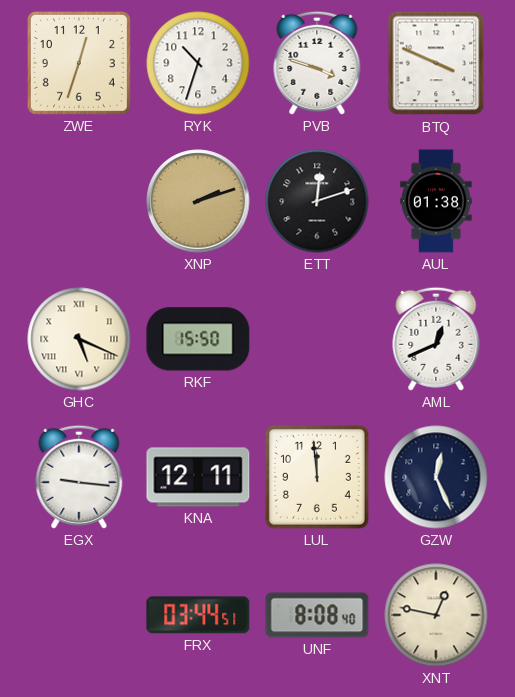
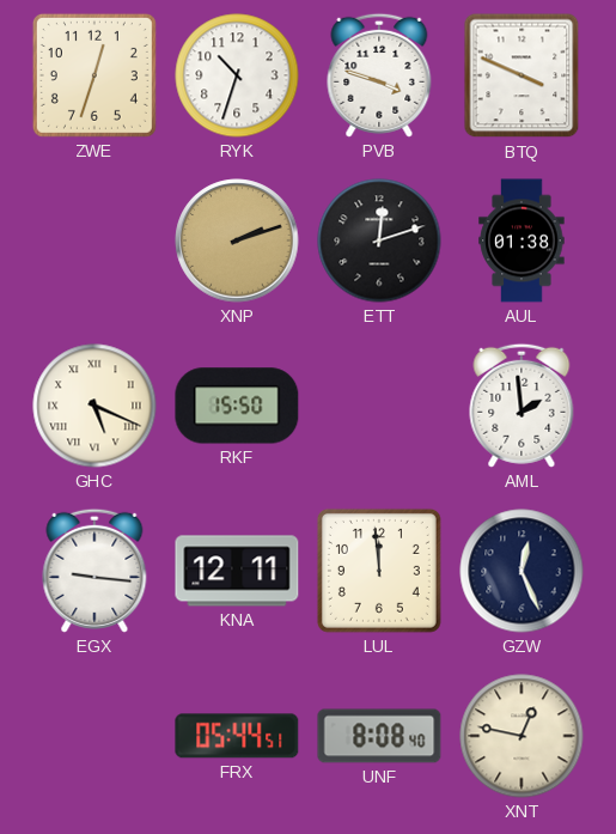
AML: 12:41 -> 1:59 (522, 406)
FRX: 03:44 -> 05:44 (237, 736)
